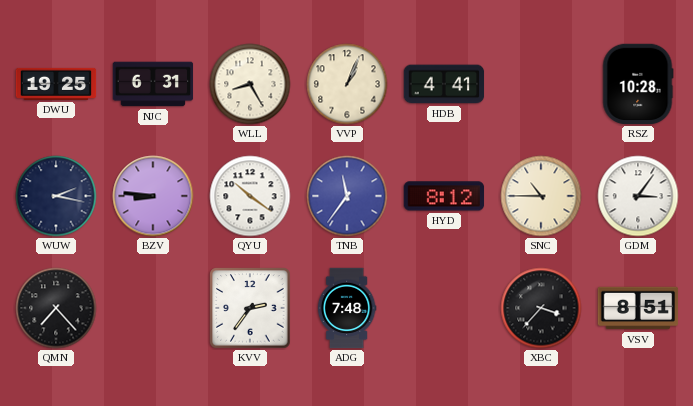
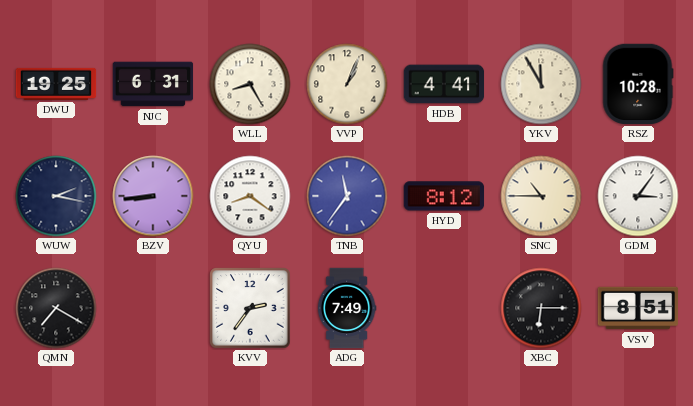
YKV: none -> 11:55 (541, 84)
BZV: 8:46 -> 8:44 (153, 196)
QYU: 10:21 -> 8:21 (250, 196)
QMN: 7:23 -> 7:20 (56, 308)
ADG: 7:48 -> 7:49 (347, 308)
XBC: 3:37 -> 6:15 (541, 308)
